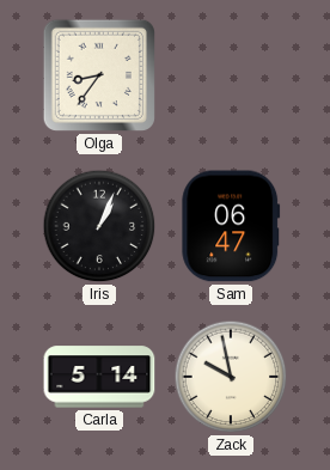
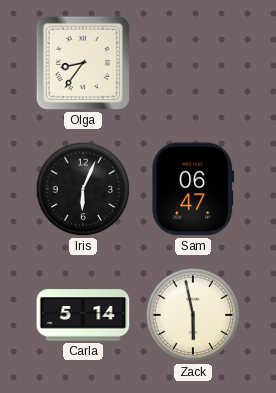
Iris: 1:04 -> 6:04 (83, 189)
Zack: 9:58 -> 5:58 (193, 315)
